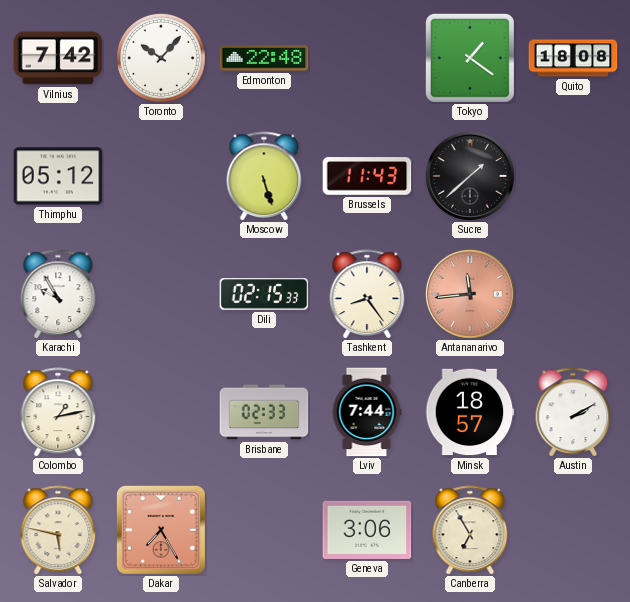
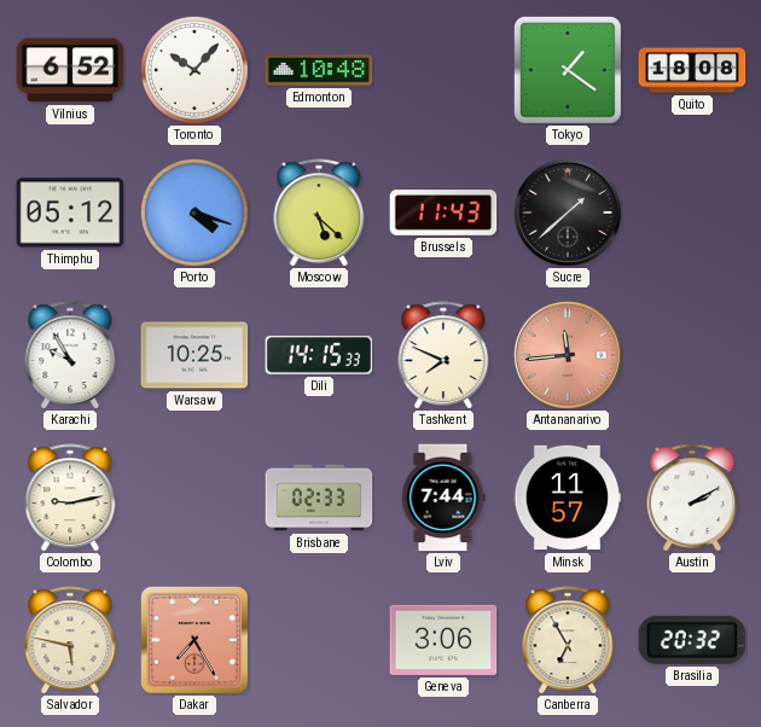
Vilnius: 7:42 -> 6:52 (70, 70)
Edmonton: 22:48 -> 10:48 (319, 70)
Porto: none -> 4:18 (194, 213)
Moscow: 5:27 -> 5:22 (319, 213)
Warsaw: none -> 10:25 (194, 355)
Dili: 02:15 -> 14:15 (319, 355)
Tashkent: 8:24 -> 7:49 (443, 355)
Colombo: 1:13 -> 9:13 (70, 498)
Minsk: 18:57 -> 11:57 (568, 498)
Brasilia: none -> 20:32 (692, 640)
